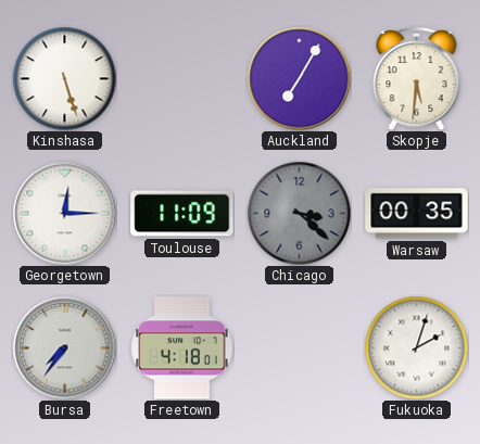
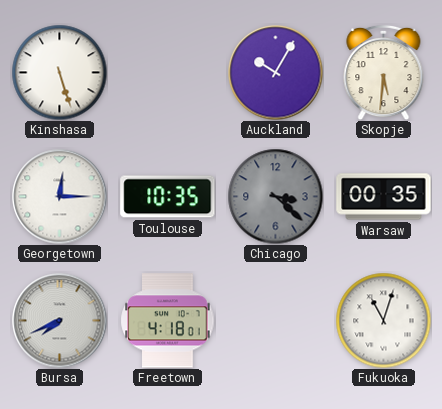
Auckland: 7:05 -> 10:05 (275, 72)
Toulouse: 11:09 -> 10:35 (168, 197)
Bursa: 7:36 -> 7:41 (59, 320)
Fukuoka: 2:03 -> 11:03 (383, 320)
